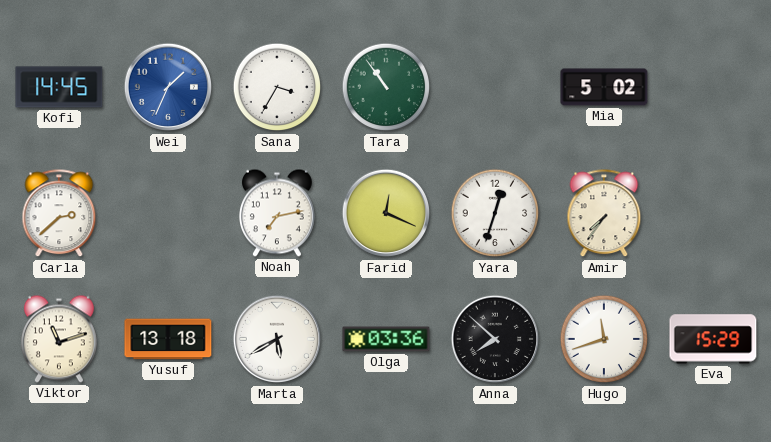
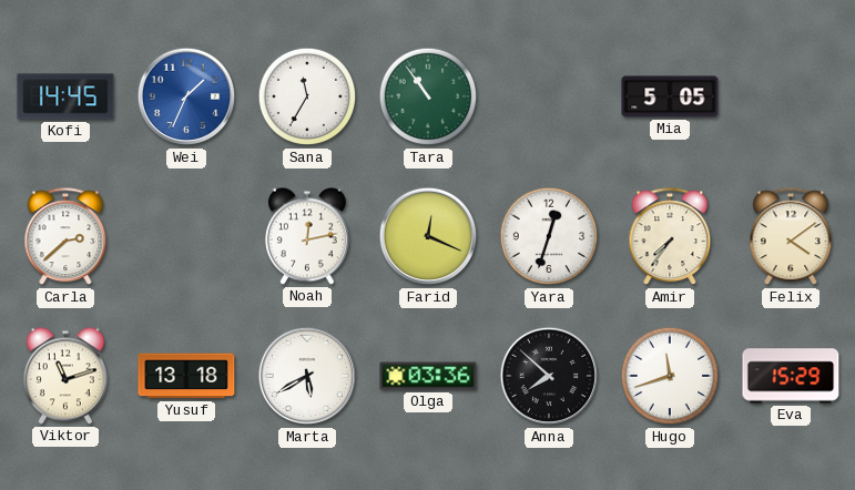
Sana: 3:35 -> 11:35 (307, 96)
Mia: 5:02 -> 5:05 (670, 96)
Noah: 7:13 -> 12:13 (307, 236)
Felix: none -> 4:09 (791, 237)
